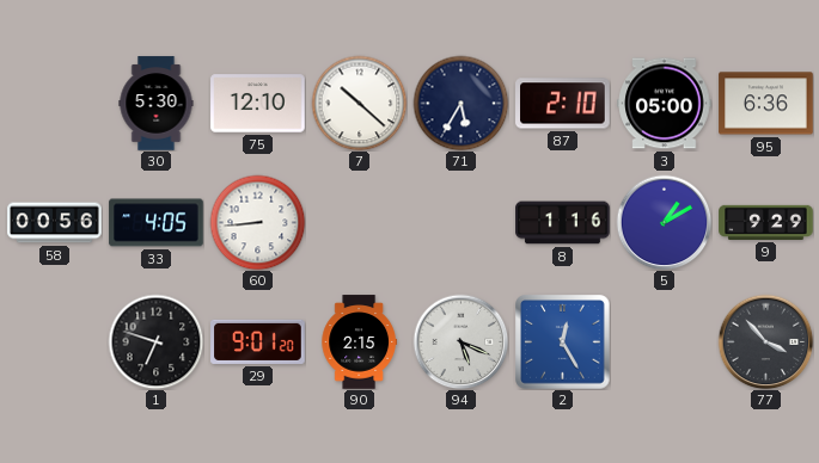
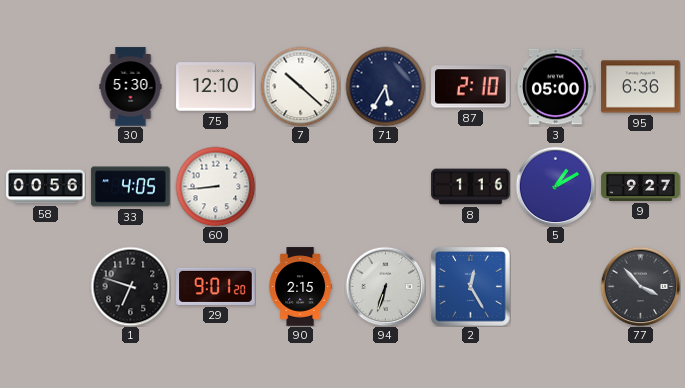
9: 9:29 -> 9:27 (641, 186)
94: 5:19 -> 6:33 (385, 286)
